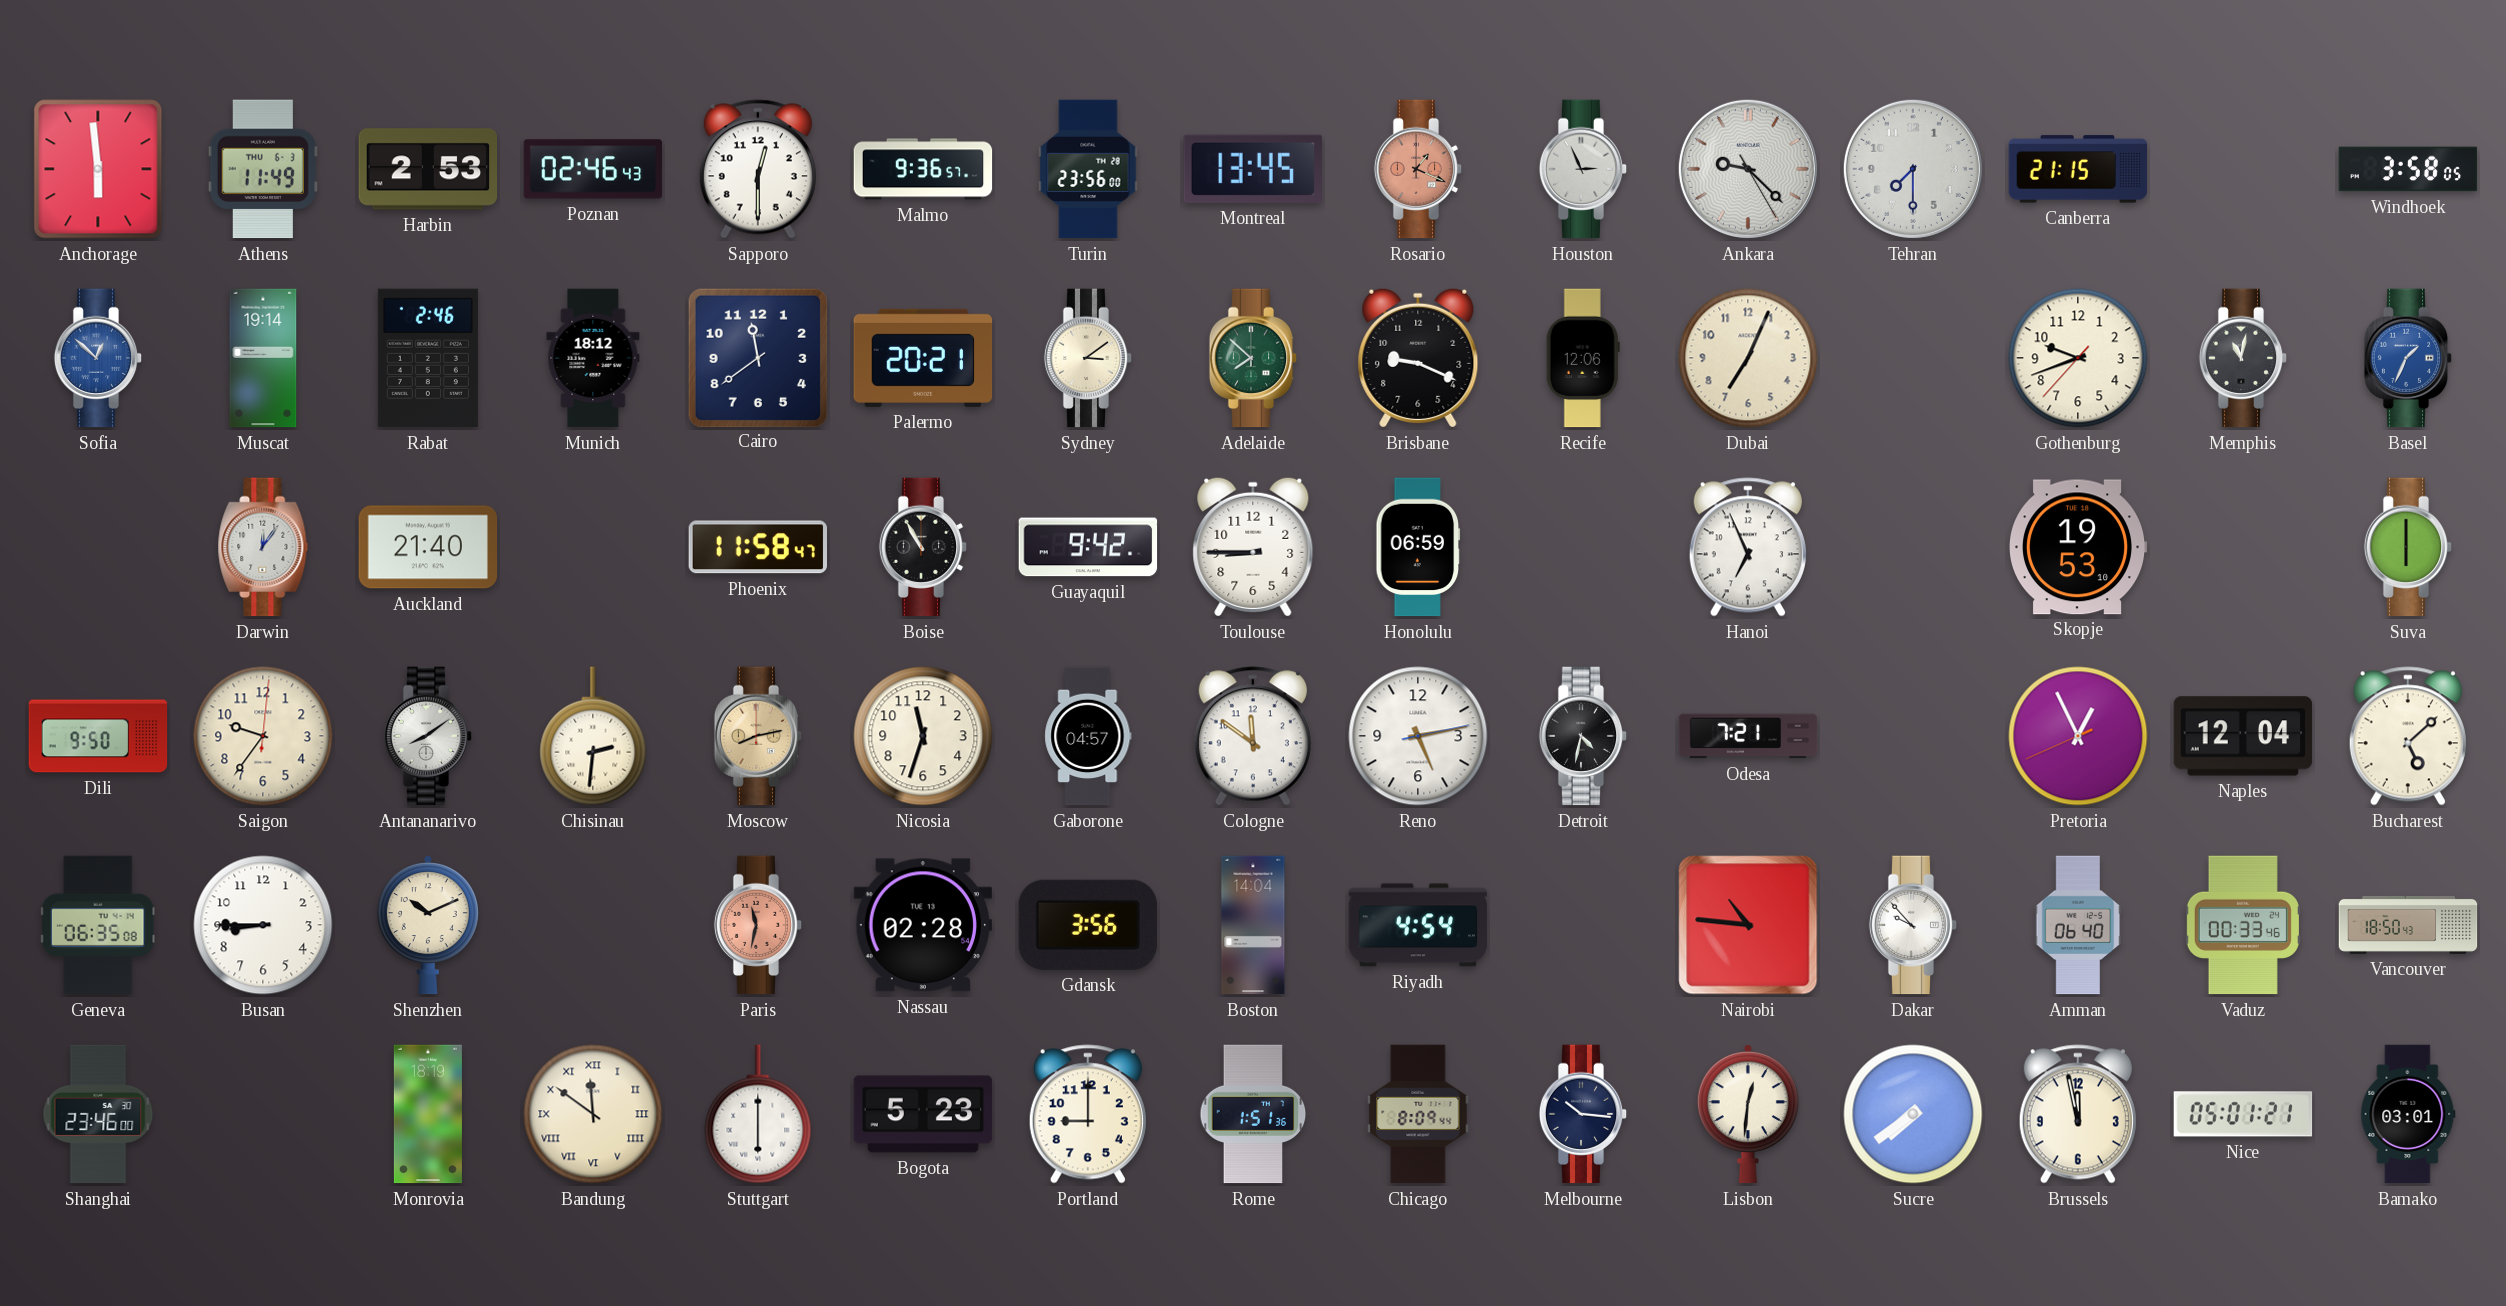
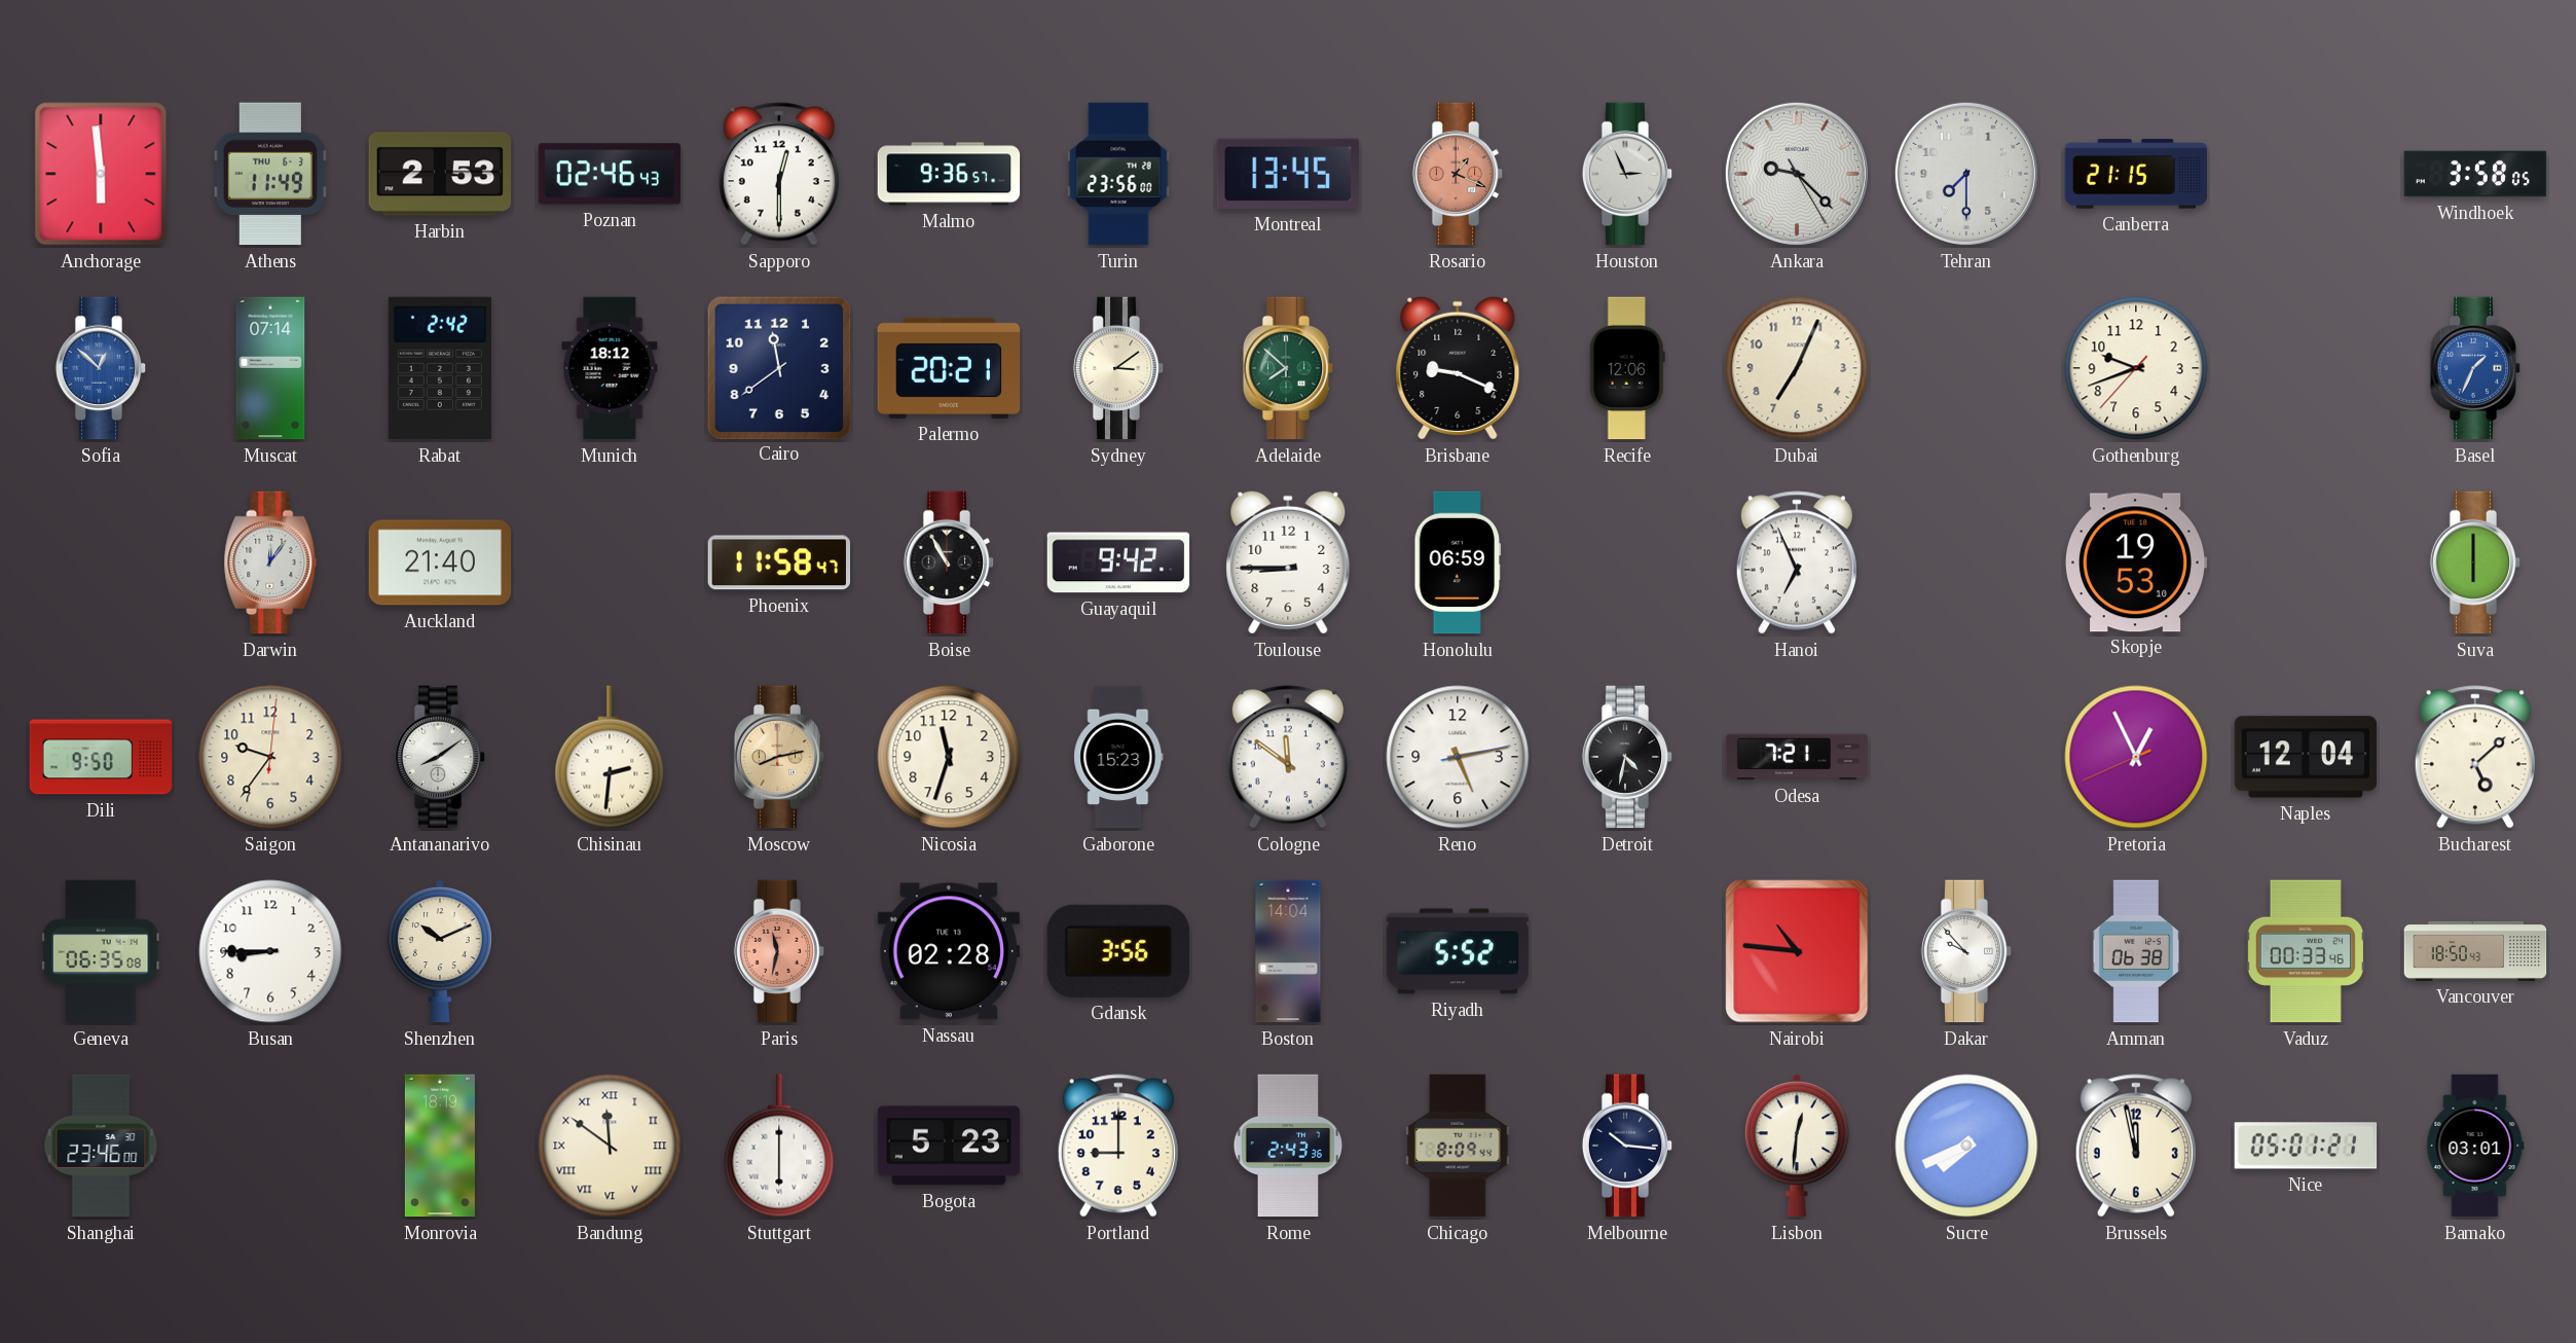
Muscat: 19:14 -> 07:14 (270, 368)
Rabat: 2:46 -> 2:42 (440, 368)
Memphis: 11:02 -> none (2243, 358)
Gaborone: 04:57 -> 15:23 (1118, 757)
Riyadh: 4:54 -> 5:52 (1458, 951)
Amman: 06:40 -> 06:38 (2136, 951)
Rome: 1:51 -> 2:43 (1288, 1146)
Sucre: 7:39 -> 7:41 (1966, 1146)
